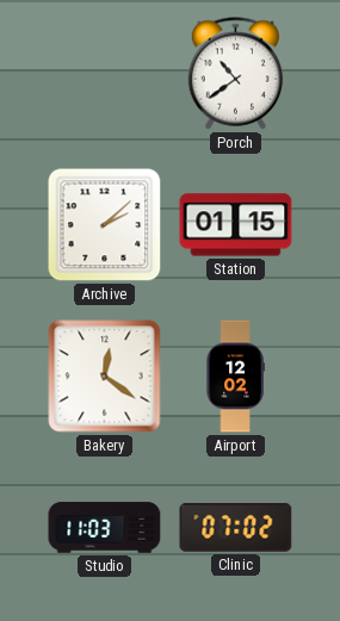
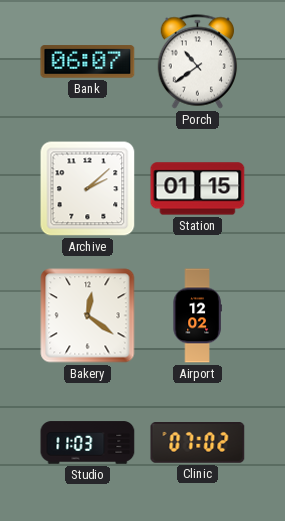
Bank: none -> 06:07 (88, 62)
